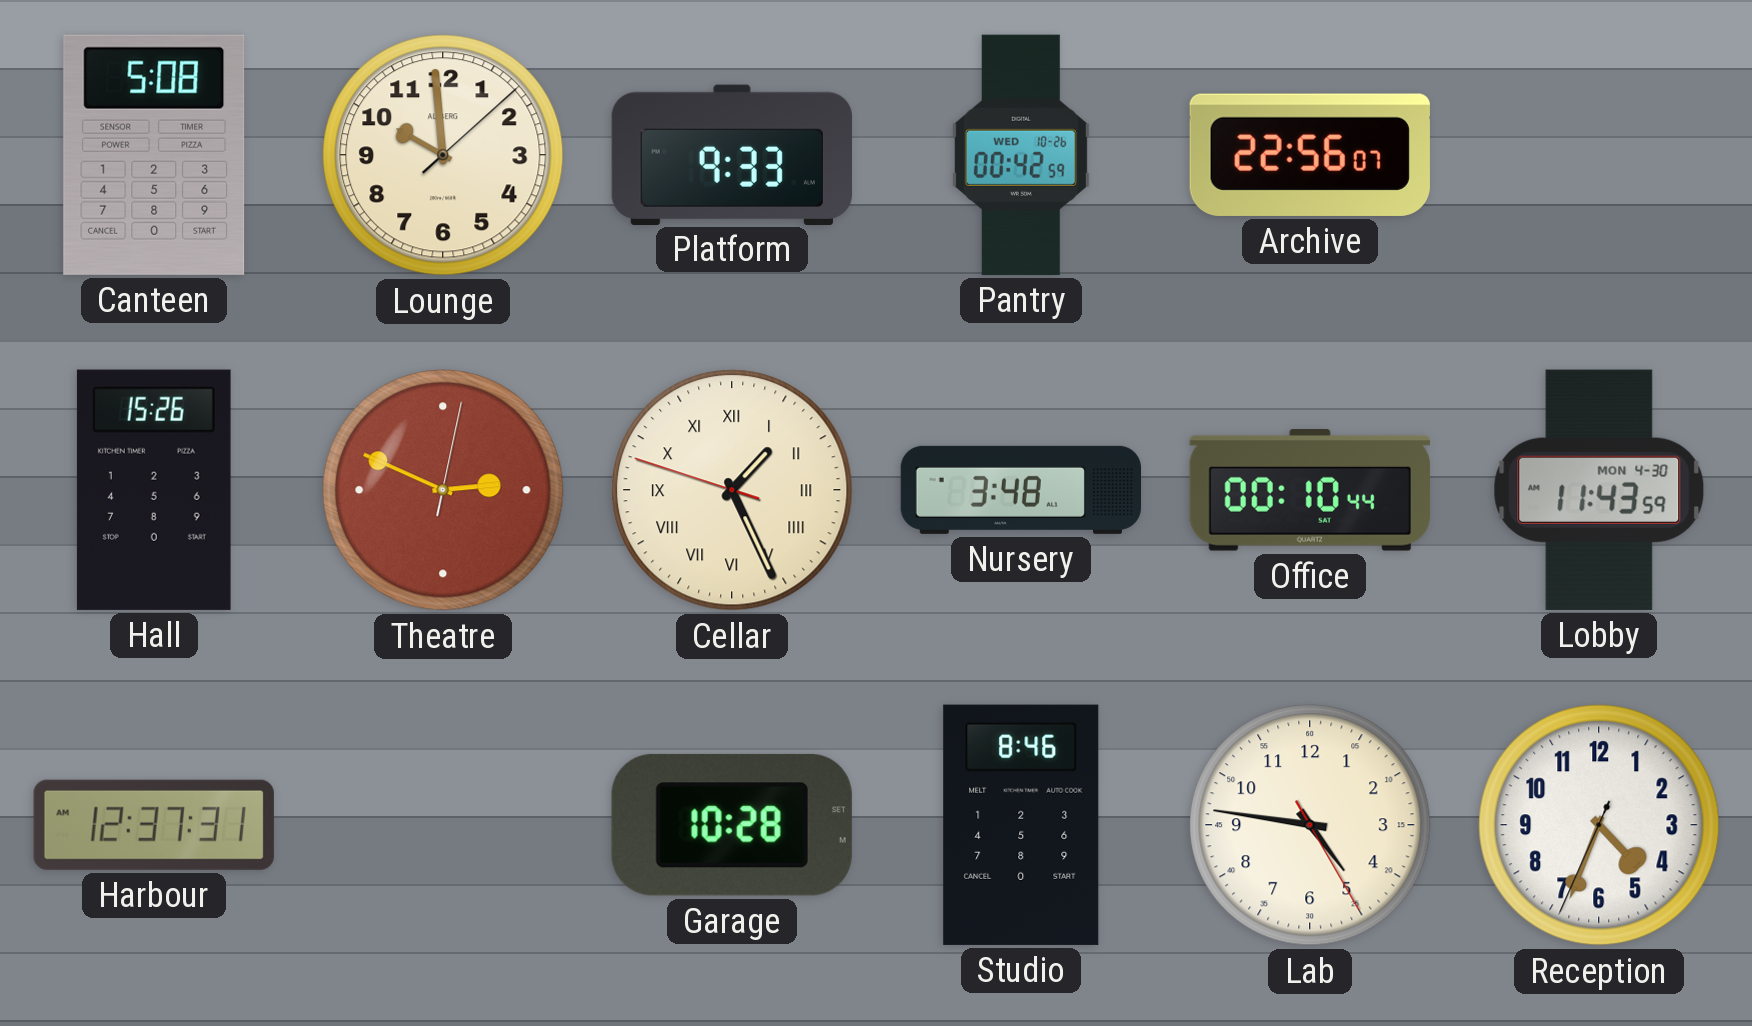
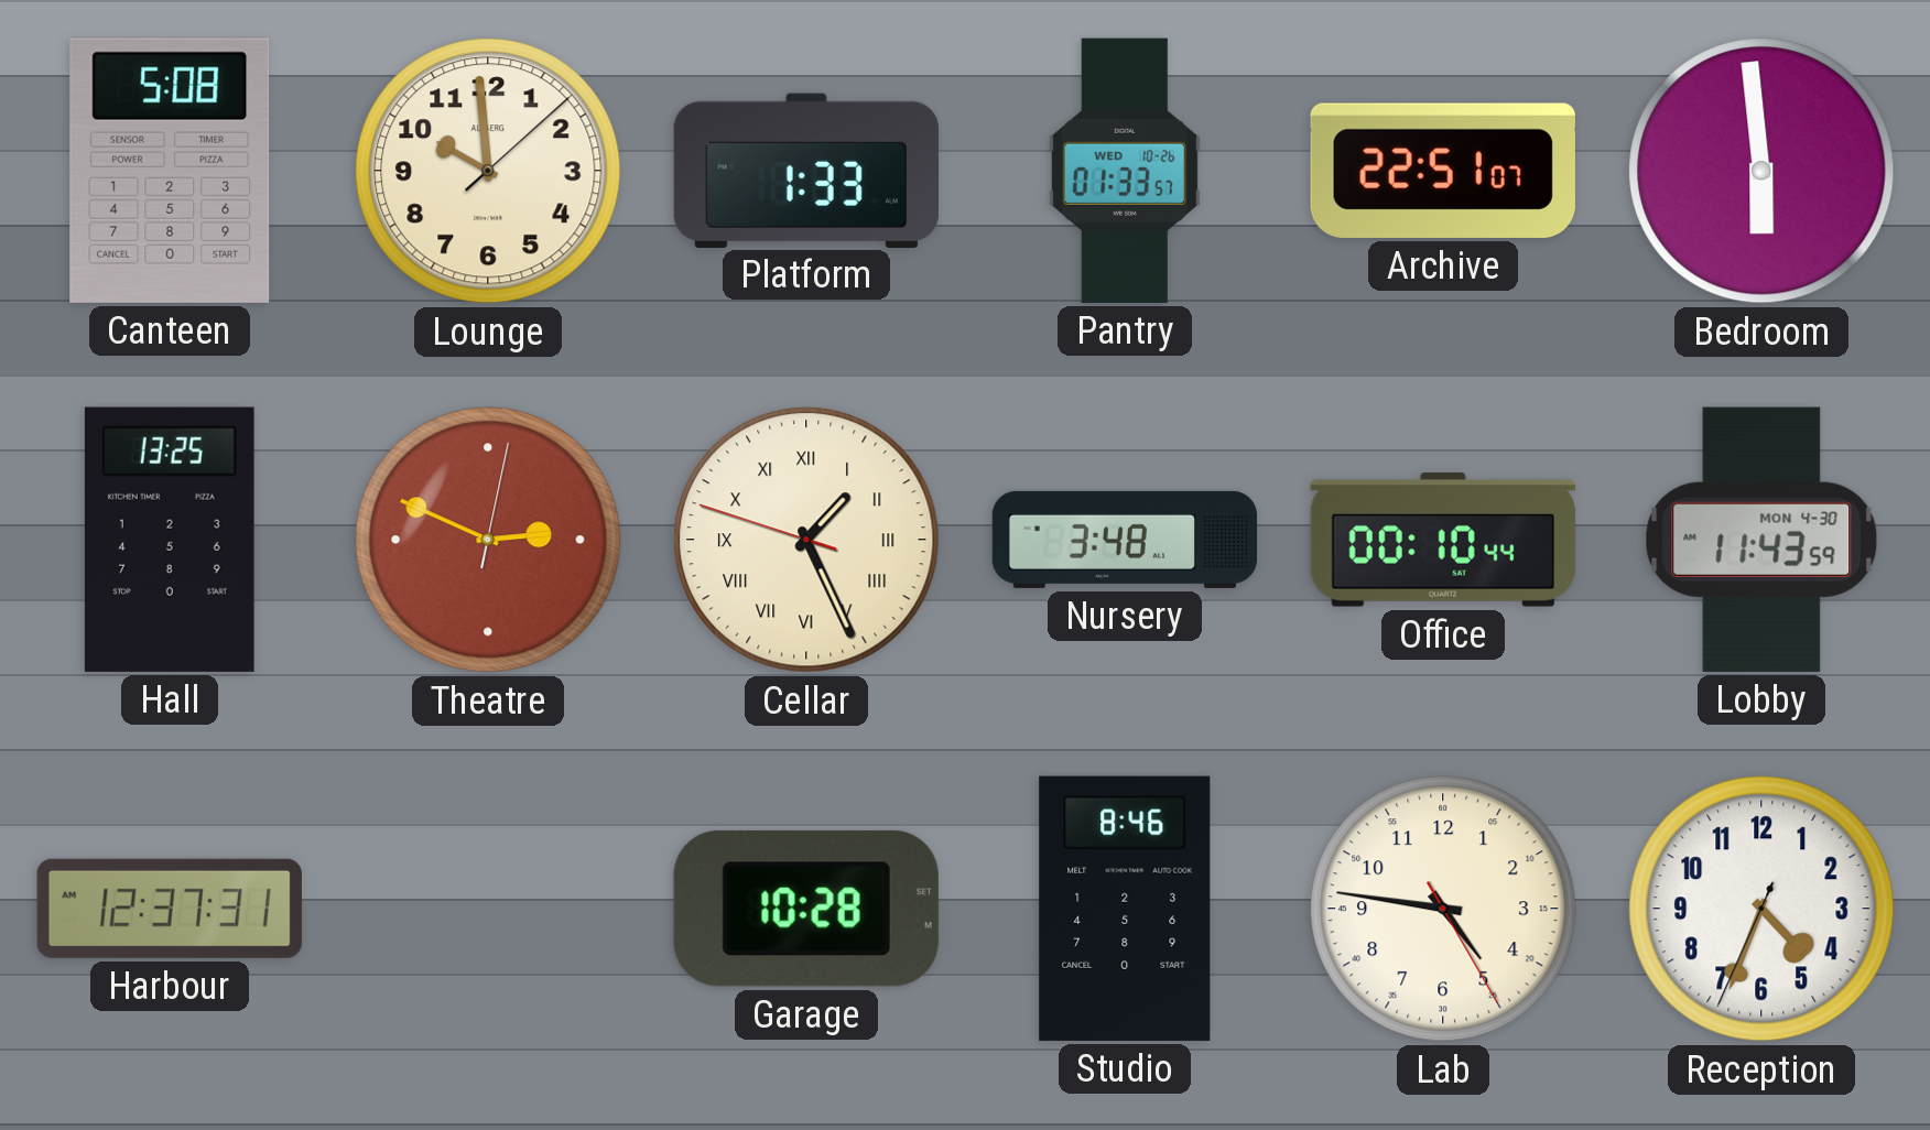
Platform: 9:33 -> 1:33 (806, 170)
Pantry: 00:42 -> 01:33 (1125, 171)
Archive: 22:56 -> 22:51 (1443, 171)
Bedroom: none -> 5:59 (1761, 171)
Hall: 15:26 -> 13:25 (170, 540)
